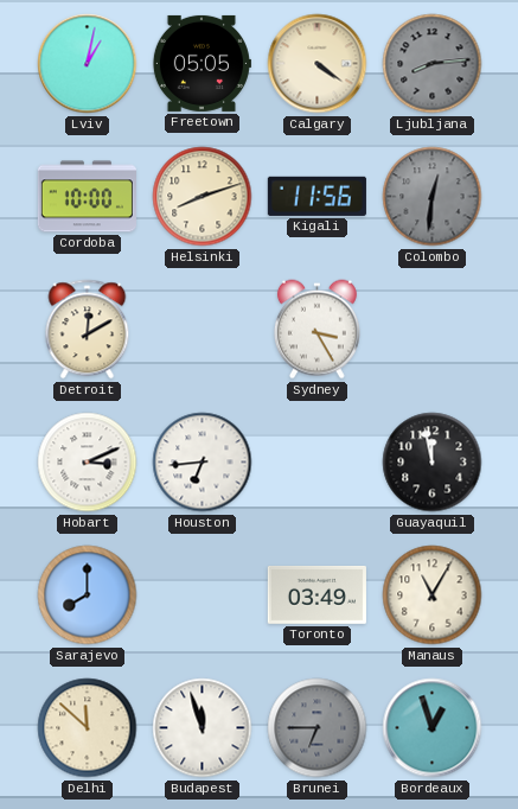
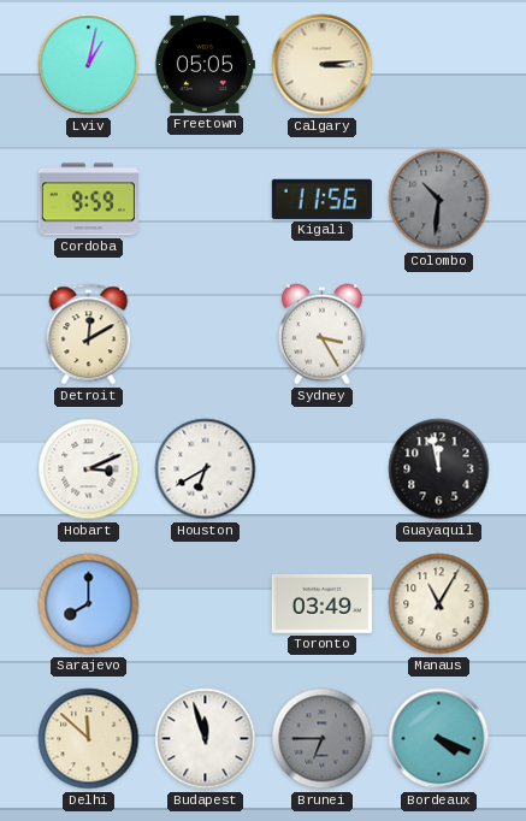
Calgary: 4:21 -> 3:14 (323, 65)
Ljubljana: 8:14 -> none (433, 64)
Cordoba: 10:00 -> 9:59 (88, 200)
Helsinki: 8:12 -> none (203, 197)
Colombo: 12:31 -> 10:31 (439, 200)
Houston: 6:44 -> 6:40 (206, 469)
Bordeaux: 12:57 -> 4:19 (439, 739)
